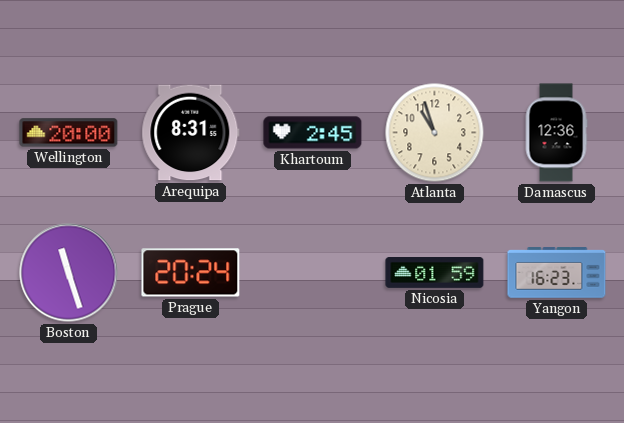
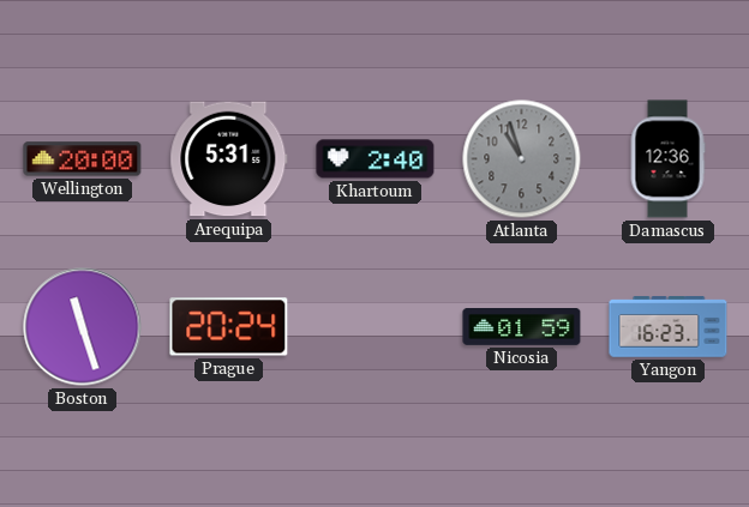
Arequipa: 8:31 -> 5:31 (229, 159)
Khartoum: 2:45 -> 2:40 (376, 159)
Atlanta dial: cream -> grey (522, 159)
